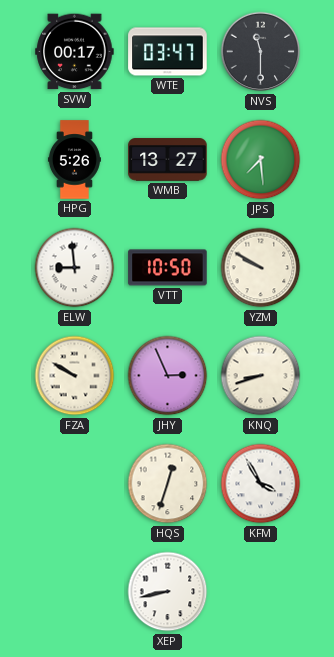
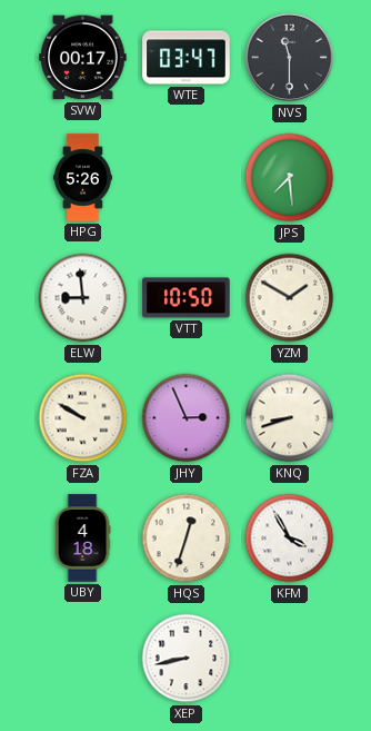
WMB: 13:27 -> none (168, 160)
YZM: 9:50 -> 1:50 (290, 298)
UBY: none -> 4:18 (82, 539)
